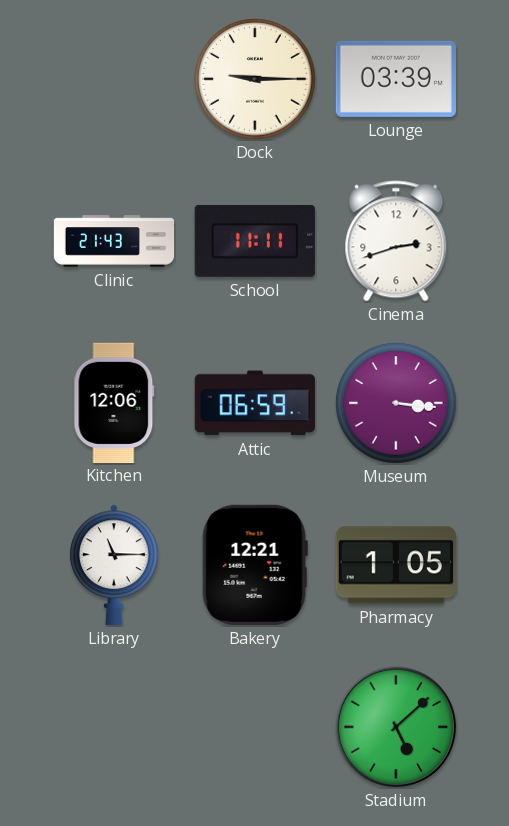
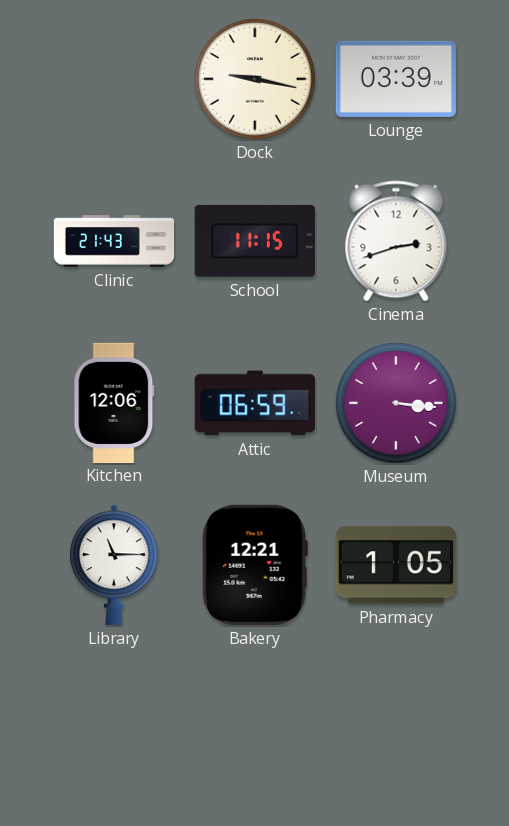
Dock: 9:15 -> 9:17 (255, 79)
School: 11:11 -> 11:15 (255, 241)
Stadium: 5:08 -> none (396, 727)
